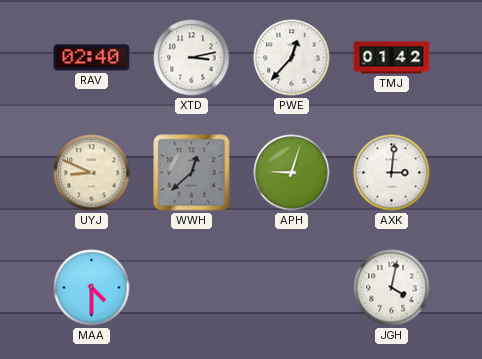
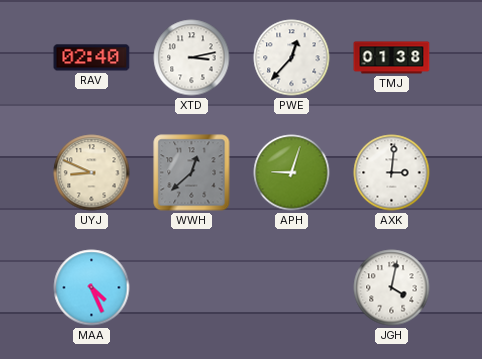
TMJ: 01:42 -> 01:38 (392, 58)
MAA: 4:30 -> 4:26 (92, 288)
